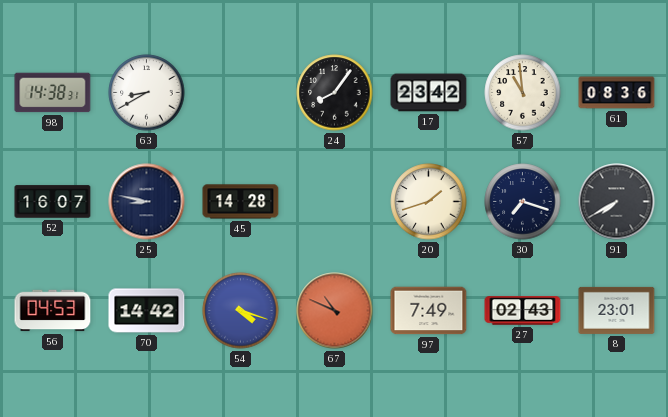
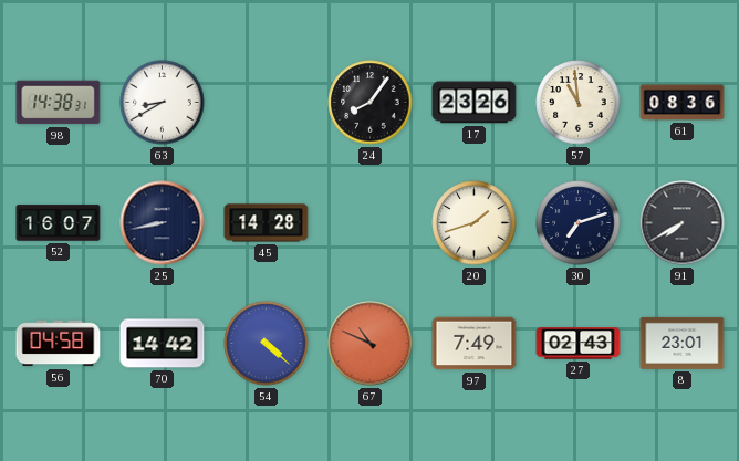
17: 23:42 -> 23:26 (475, 103)
25: 8:47 -> 8:43 (163, 223)
30: 7:18 -> 7:12 (579, 223)
56: 04:53 -> 04:58 (59, 344)
54: 4:18 -> 4:22 (267, 344)
